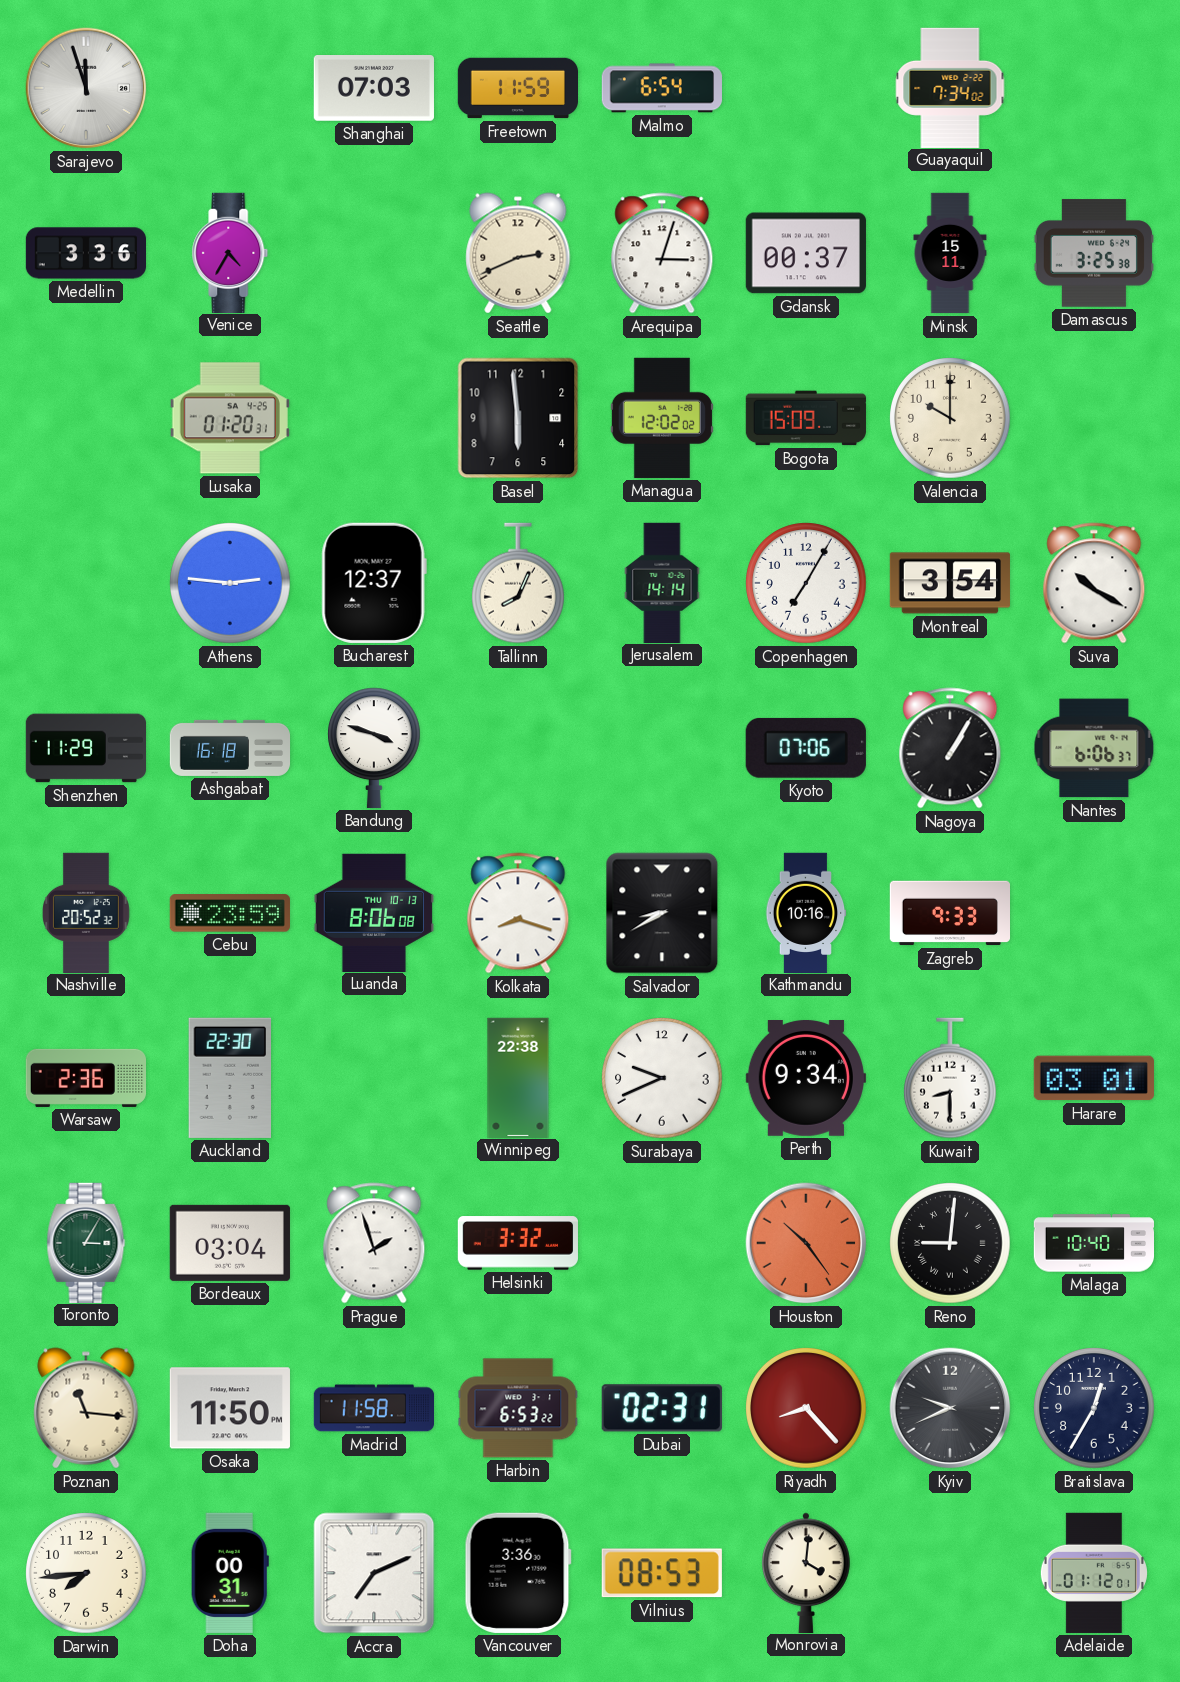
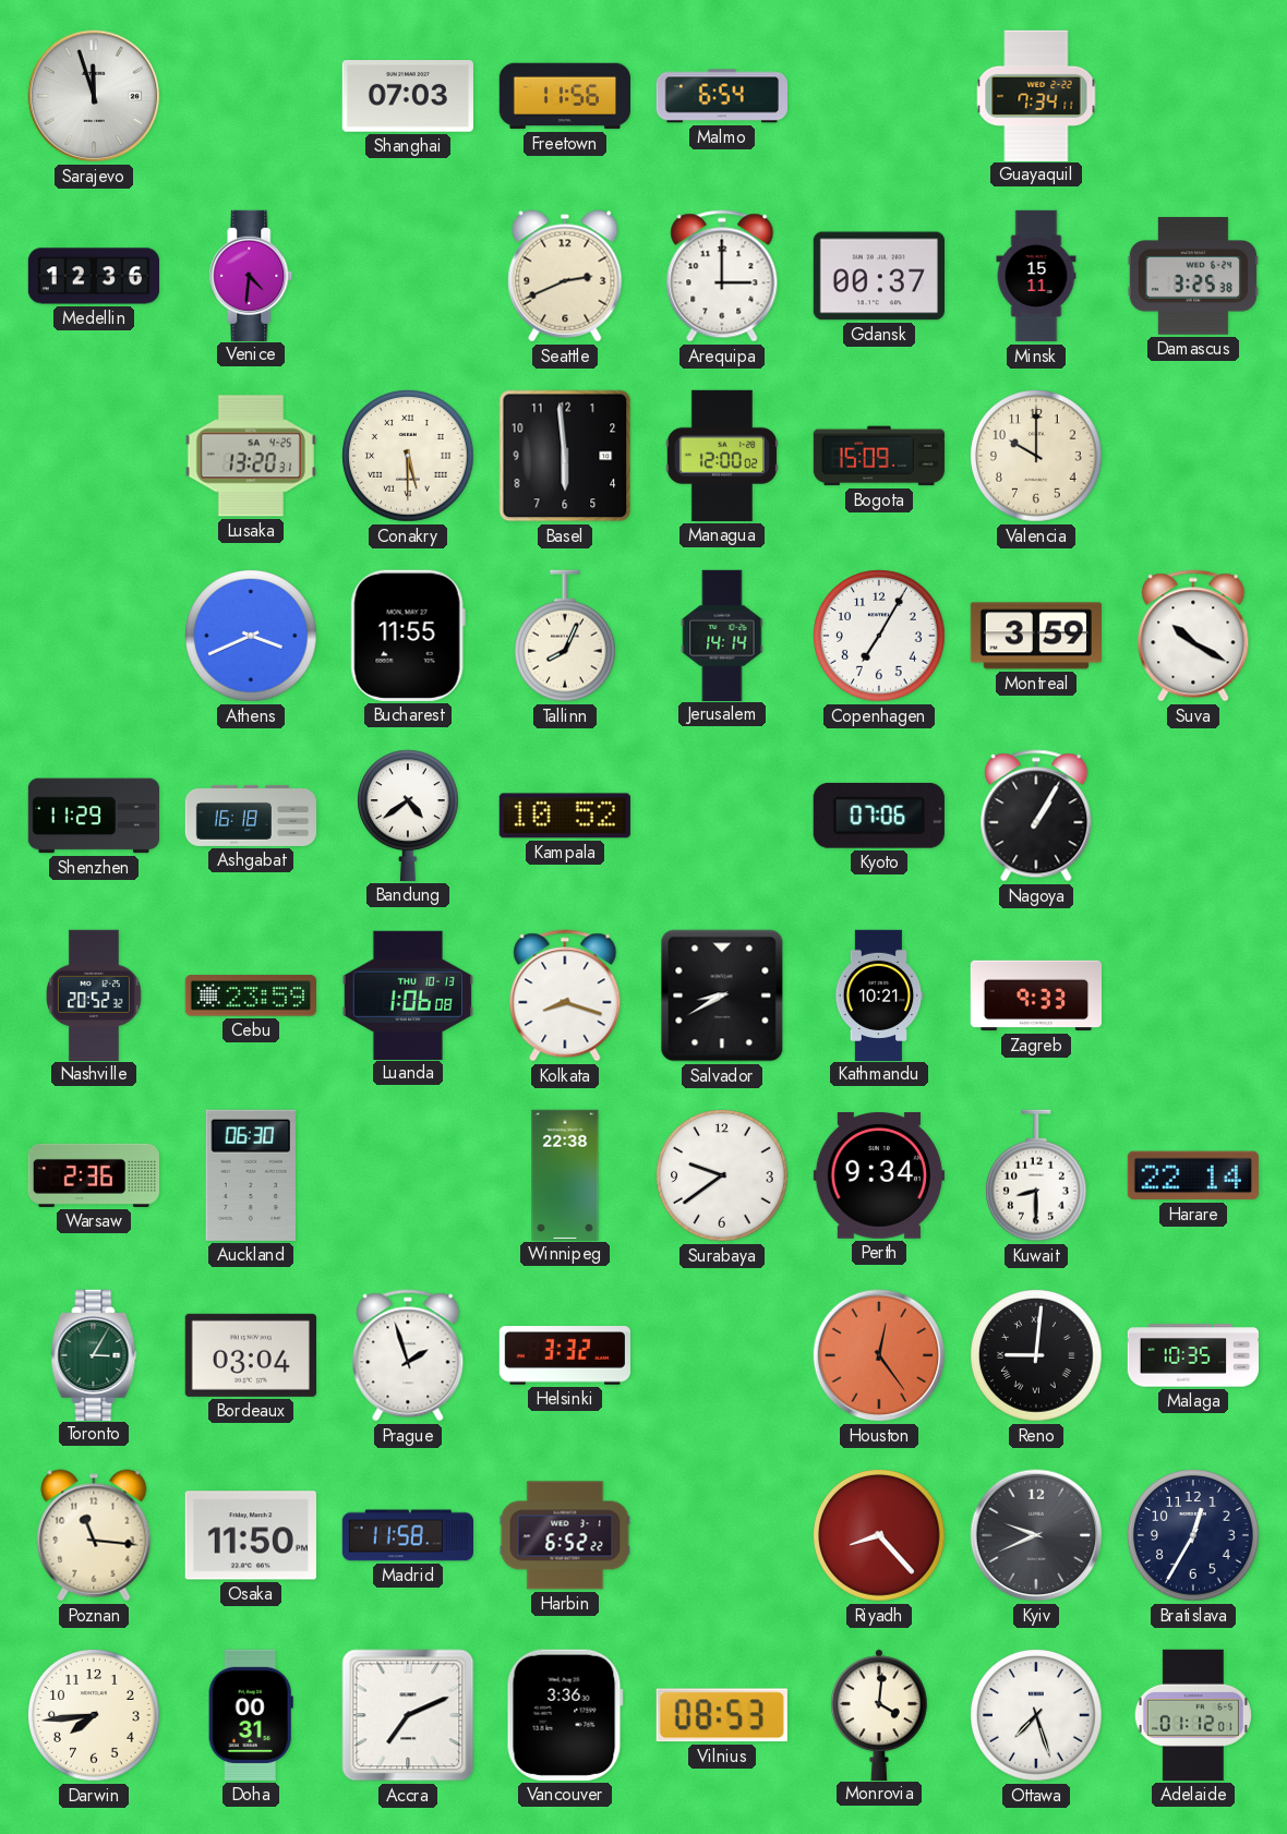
Freetown: 11:59 -> 11:56 (564, 96)
Guayaquil: 7:34:02 -> 7:34:11 (1036, 95)
Medellin: 3:36 -> 12:36 (94, 276)
Venice: 4:35 -> 4:31 (251, 275)
Arequipa: 3:03 -> 3:00 (722, 276)
Lusaka: 01:20 -> 13:20 (251, 456)
Conakry: none -> 5:30 (408, 456)
Managua: 12:02 -> 12:00 (722, 456)
Athens: 2:46 -> 3:41 (251, 636)
Bucharest: 12:37 -> 11:55 (408, 636)
Montreal: 3:54 -> 3:59 (1036, 636)
Bandung: 3:48 -> 4:39 (409, 816)
Kampala: none -> 10:52 (565, 816)
Nantes: 6:06 -> none (1094, 748)
Luanda: 8:06 -> 1:06 (407, 994)
Kathmandu: 10:16 -> 10:21 (879, 994)
Auckland: 22:30 -> 06:30 (250, 1175)
Surabaya: 9:41 -> 9:39 (722, 1175)
Harare: 03:01 -> 22:14 (1193, 1175)
Houston: 10:24 -> 12:24 (879, 1355)
Malaga: 10:40 -> 10:35 (1192, 1355)
Harbin: 6:53 -> 6:52 (565, 1535)
Dubai: 02:31 -> none (662, 1408)
Ottawa: none -> 7:27 (1036, 1715)
